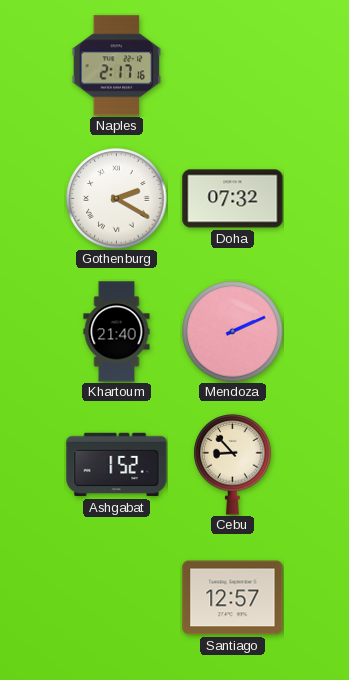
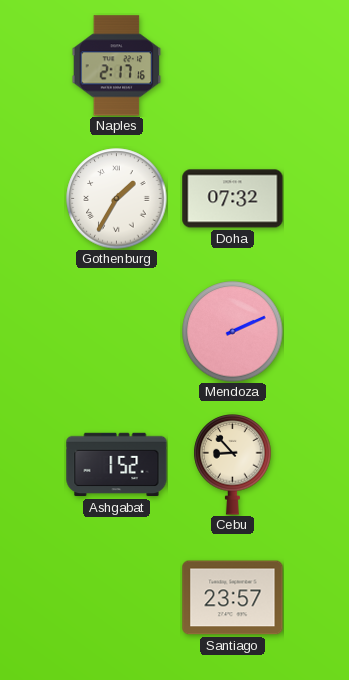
Gothenburg: 2:20 -> 1:35 (117, 199)
Khartoum: 21:40 -> none (117, 332)
Santiago: 12:57 -> 23:57 (233, 598)
